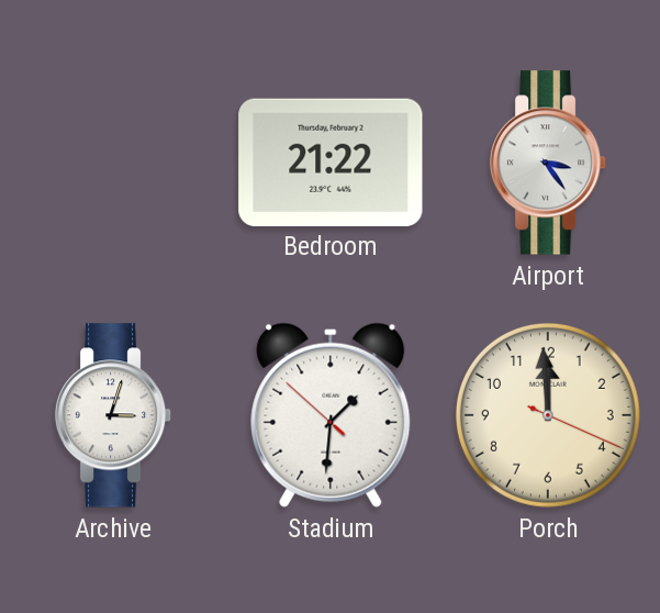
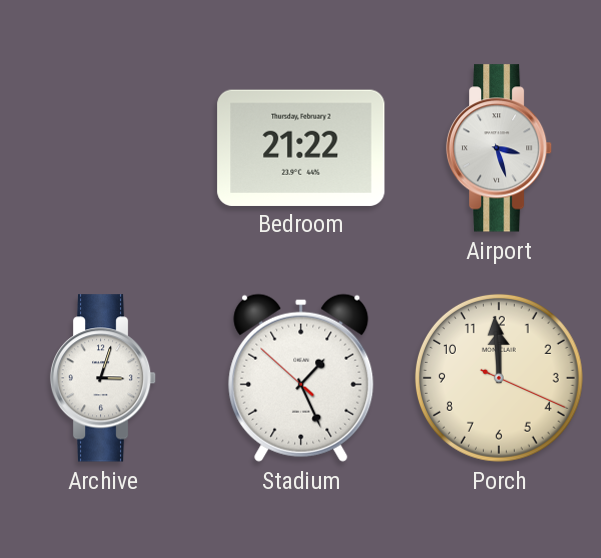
Airport: 3:24 -> 3:27 (499, 148)
Stadium: 1:30 -> 1:25 (301, 378)
